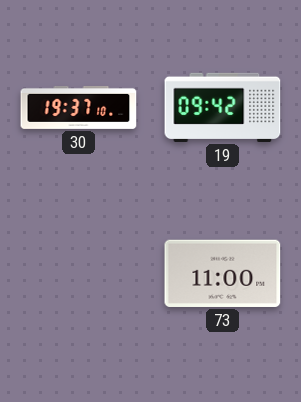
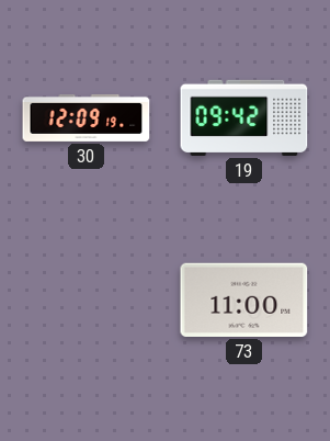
30: 19:37 -> 12:09 (87, 117)
